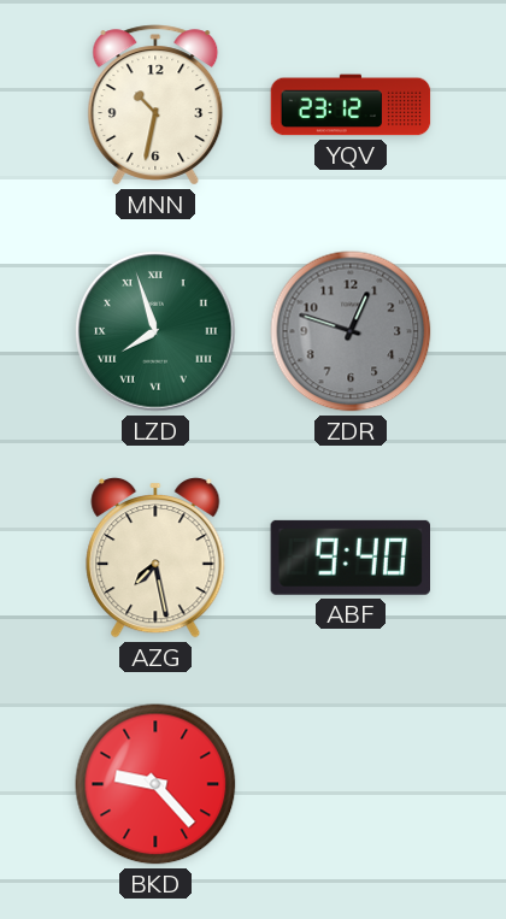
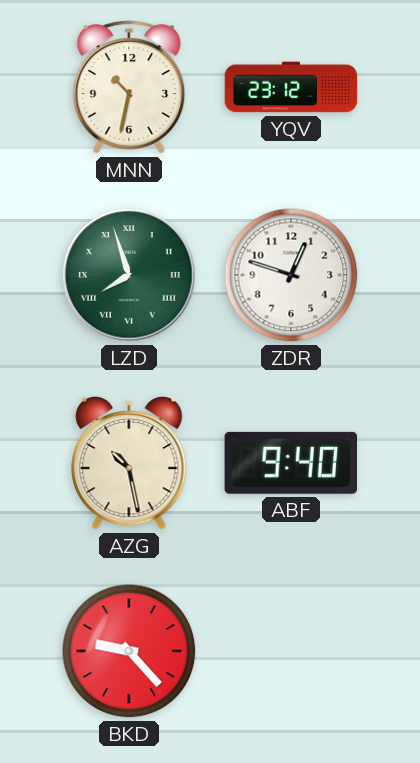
ZDR dial: grey -> white (291, 275)
AZG: 7:28 -> 10:28 (129, 463)
